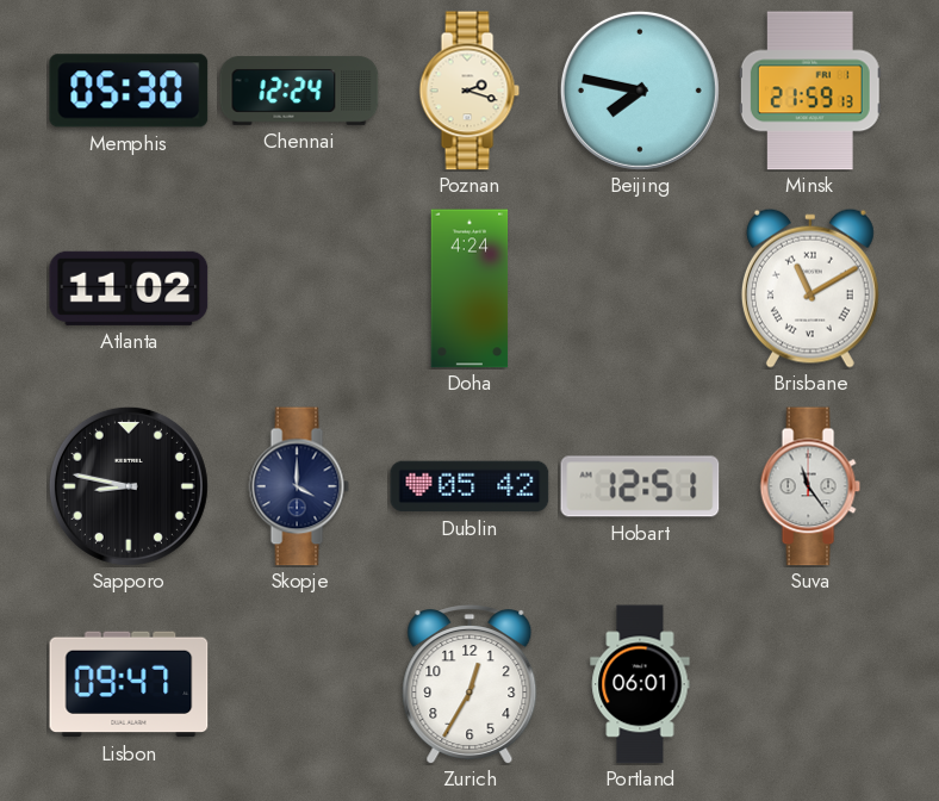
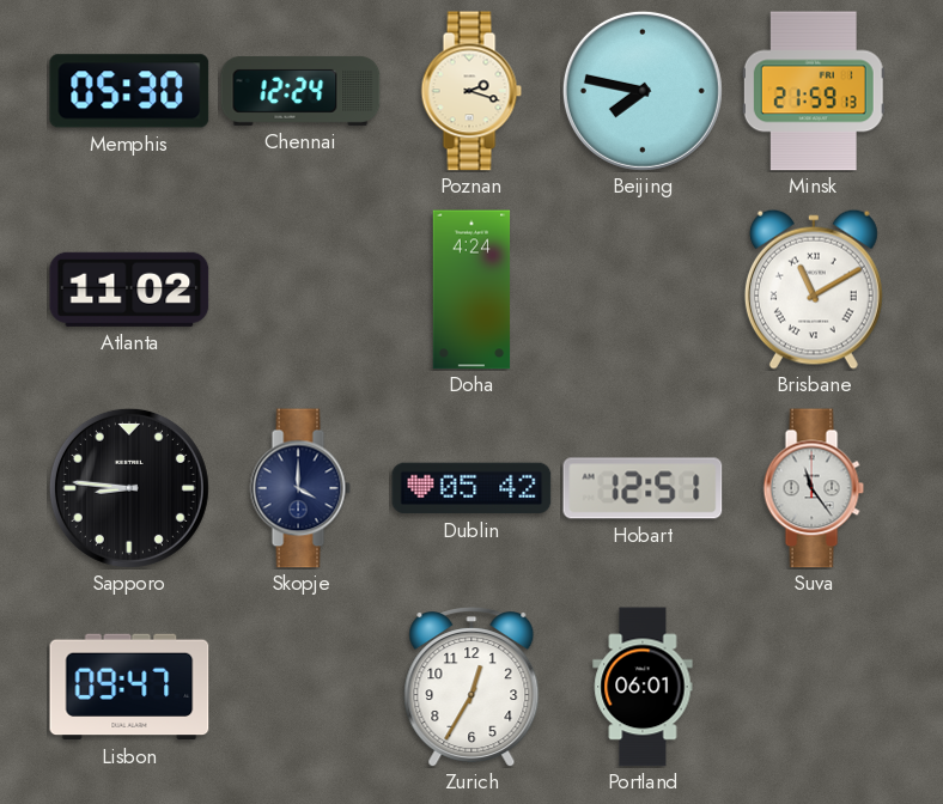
Sapporo: 8:47 -> 8:46 (129, 488)
